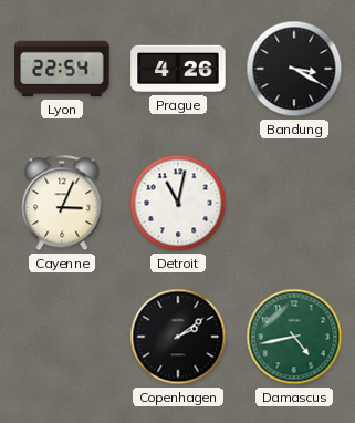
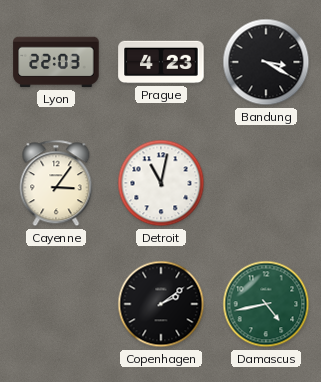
Lyon: 22:54 -> 22:03 (56, 62)
Prague: 4:26 -> 4:23 (161, 62)
Cayenne: 3:04 -> 3:06 (56, 183)
